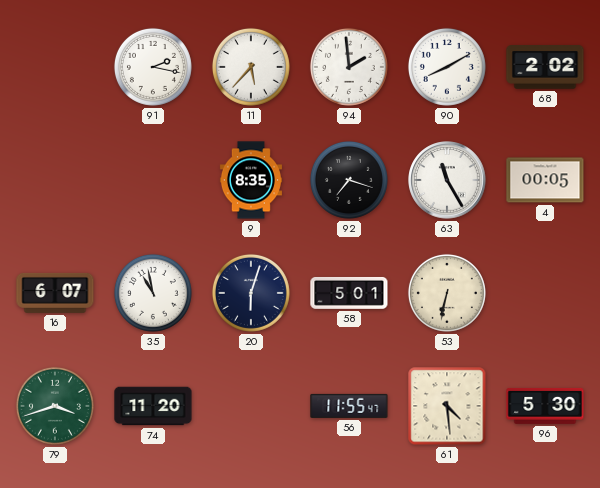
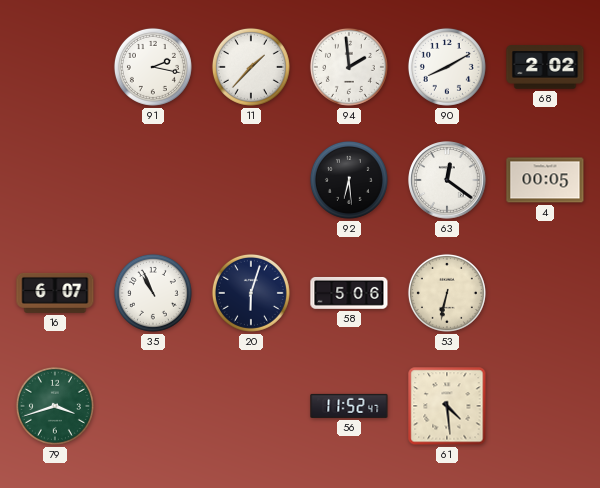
11: 5:37 -> 1:37 (251, 67)
9: 8:35 -> none (251, 180)
92: 7:18 -> 6:29 (349, 180)
63: 11:25 -> 12:21 (447, 180)
35: 10:58 -> 10:56 (153, 293)
58: 5:01 -> 5:06 (349, 293)
74: 11:20 -> none (153, 406)
56: 11:55 -> 11:52 (349, 406)
96: 5:30 -> none (545, 406)
